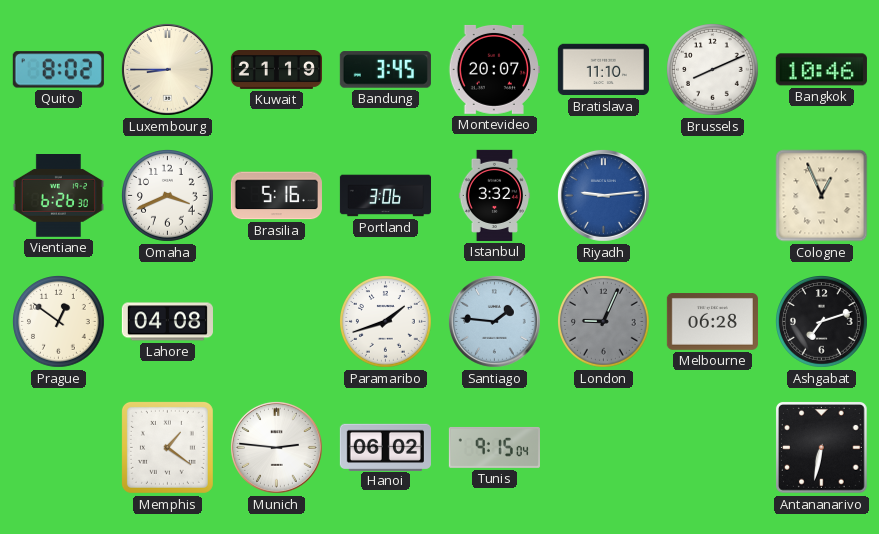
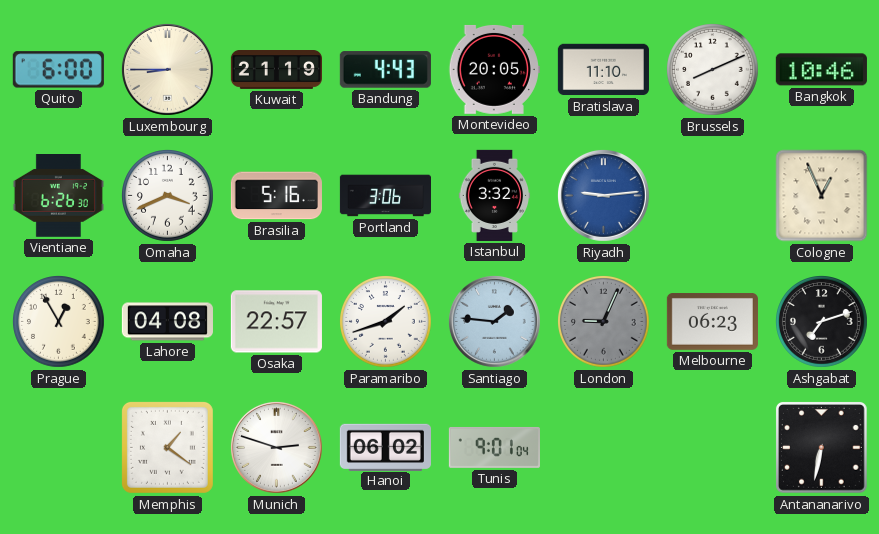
Quito: 8:02 -> 6:00 (58, 70)
Bandung: 3:45 -> 4:43 (385, 70)
Montevideo: 20:07 -> 20:05 (494, 69)
Prague: 12:51 -> 12:55 (59, 322)
Osaka: none -> 22:57 (276, 322)
Melbourne: 06:28 -> 06:23 (712, 322)
Munich: 2:46 -> 2:48 (276, 447)
Tunis: 9:15 -> 9:01 (494, 447)
